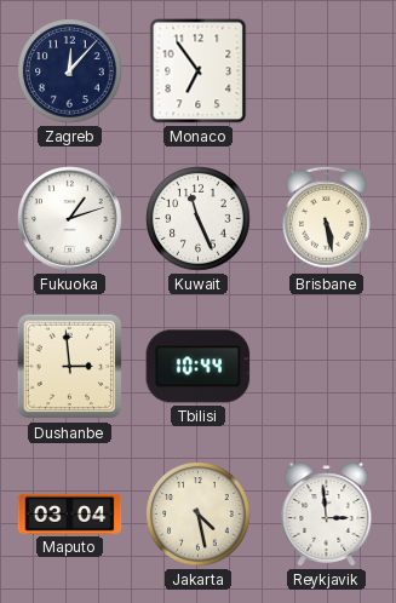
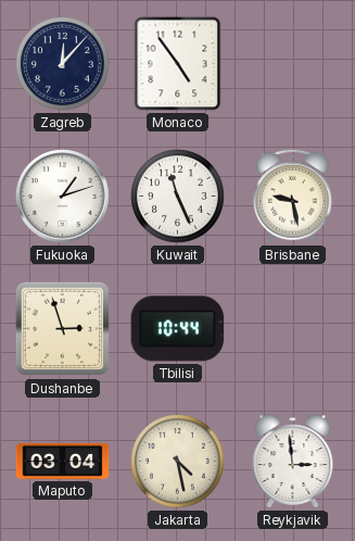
Monaco: 6:54 -> 4:54 (178, 64)
Brisbane: 5:28 -> 9:28 (292, 196)
Dushanbe: 2:59 -> 2:57 (63, 329)
